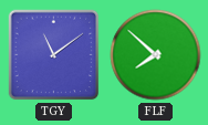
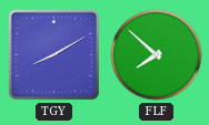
TGY: 11:09 -> 8:10 (54, 55)
